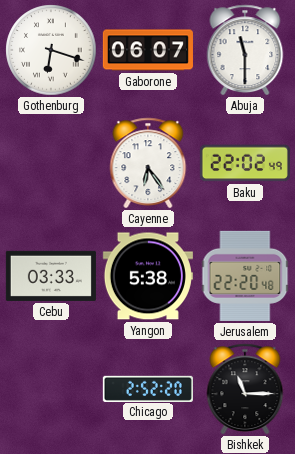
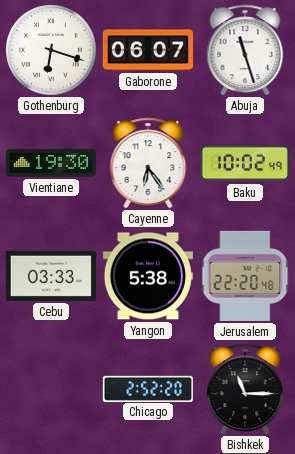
Abuja: 11:30 -> 11:27 (245, 50)
Vientiane: none -> 19:30 (51, 163)
Baku: 22:02 -> 10:02 (245, 163)
